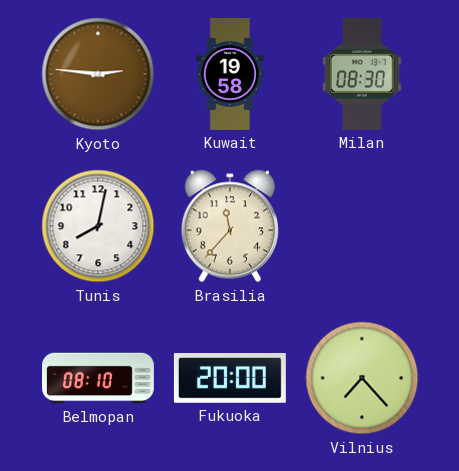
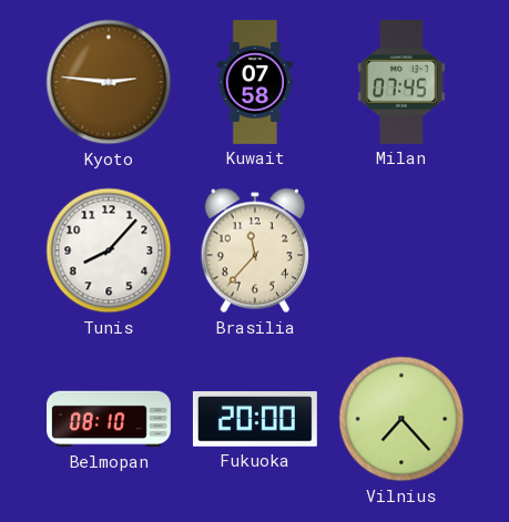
Kuwait: 19:58 -> 07:58 (255, 83)
Milan: 08:30 -> 07:45 (403, 82)
Tunis: 8:02 -> 8:07 (109, 250)
